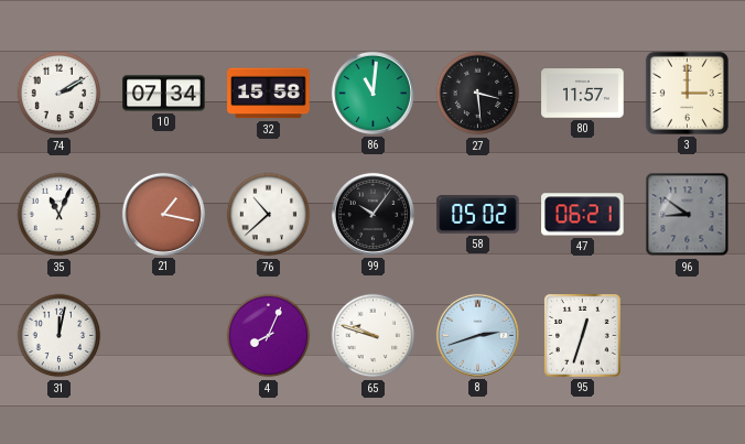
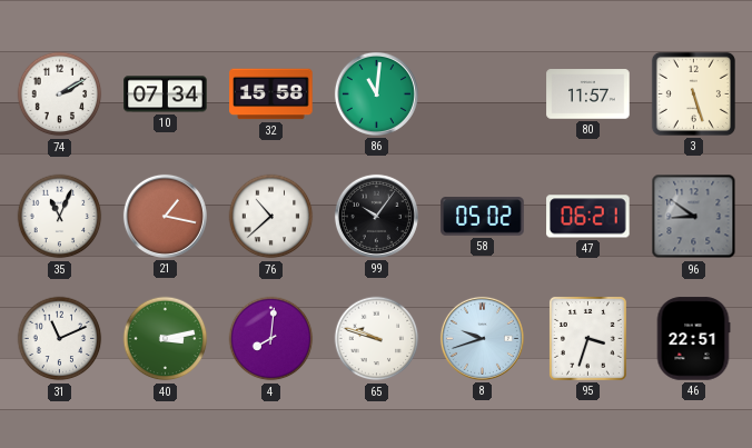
27: 3:29 -> none (478, 94)
3: 3:00 -> 5:27 (693, 93)
31: 12:02 -> 11:11 (60, 339)
40: none -> 3:13 (166, 339)
4: 8:04 -> 8:01 (271, 339)
8: 2:42 -> 9:42 (482, 338)
95: 12:33 -> 3:33 (587, 339)
46: none -> 22:51 (693, 339)
